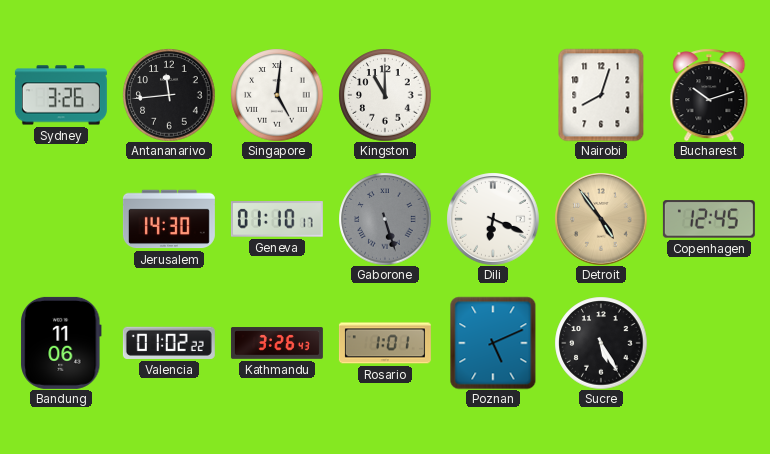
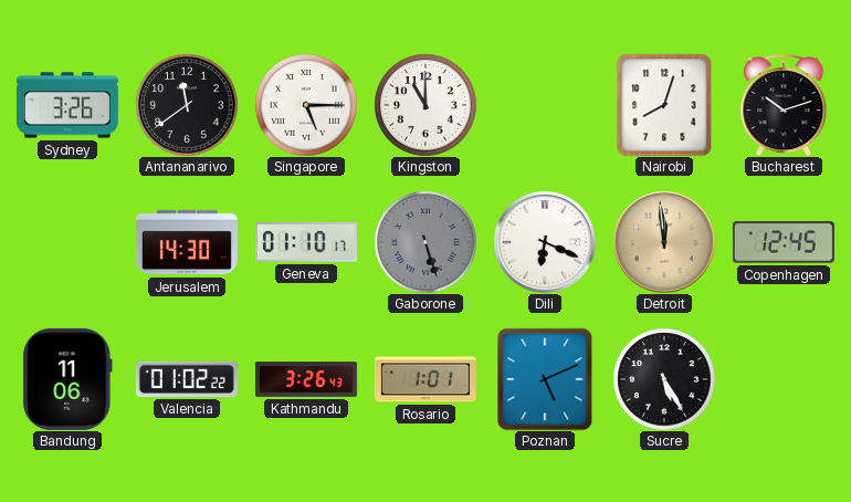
Antananarivo: 11:44 -> 11:39 (187, 105)
Singapore: 5:01 -> 5:15 (306, 105)
Detroit: 4:54 -> 11:59 (664, 242)
